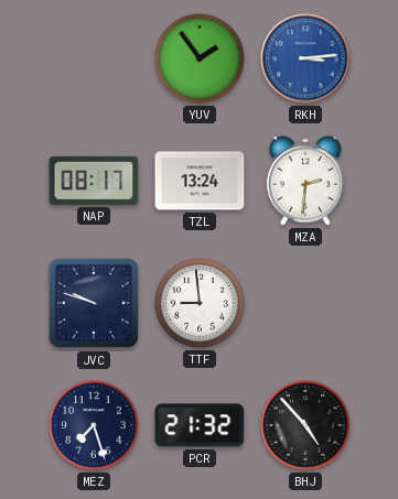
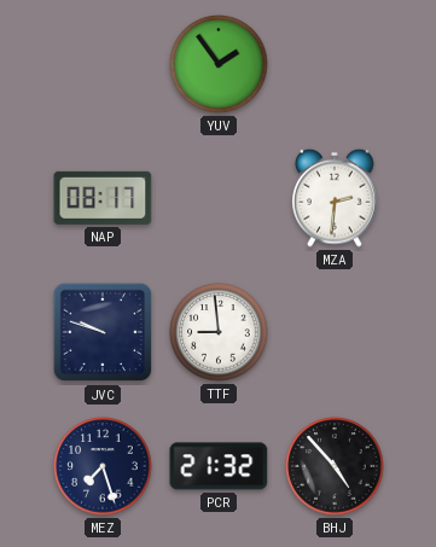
RKH: 3:14 -> none (305, 58)
TZL: 13:24 -> none (200, 181)
